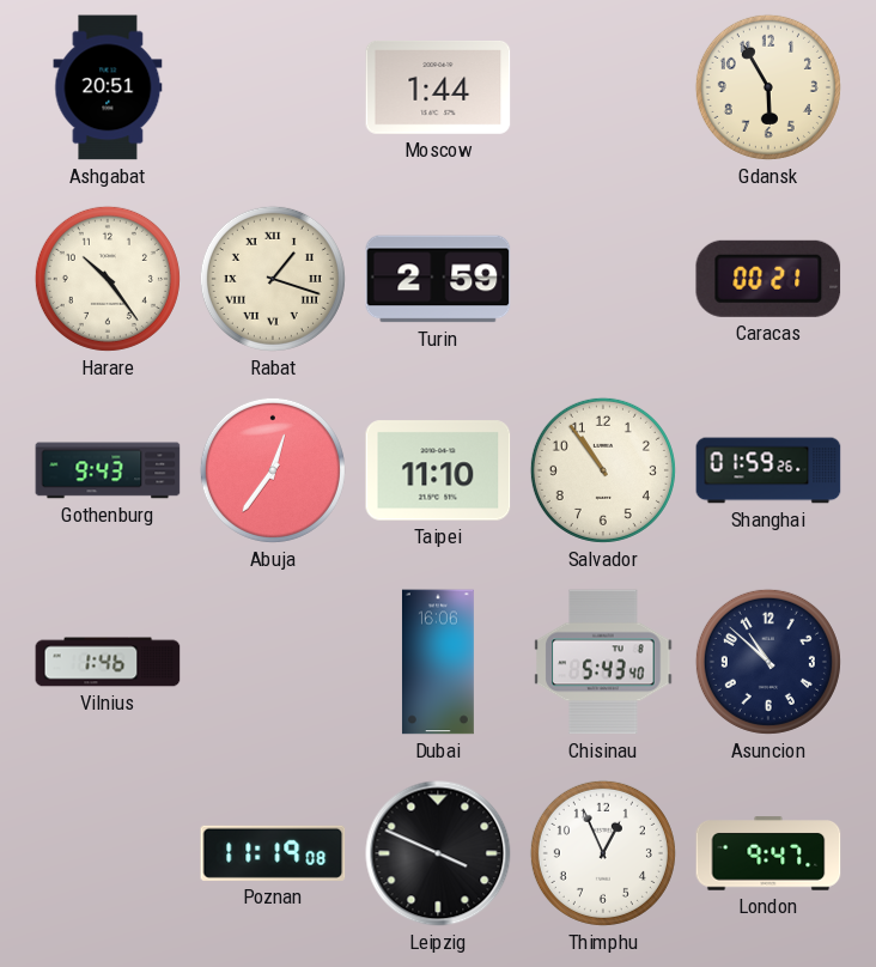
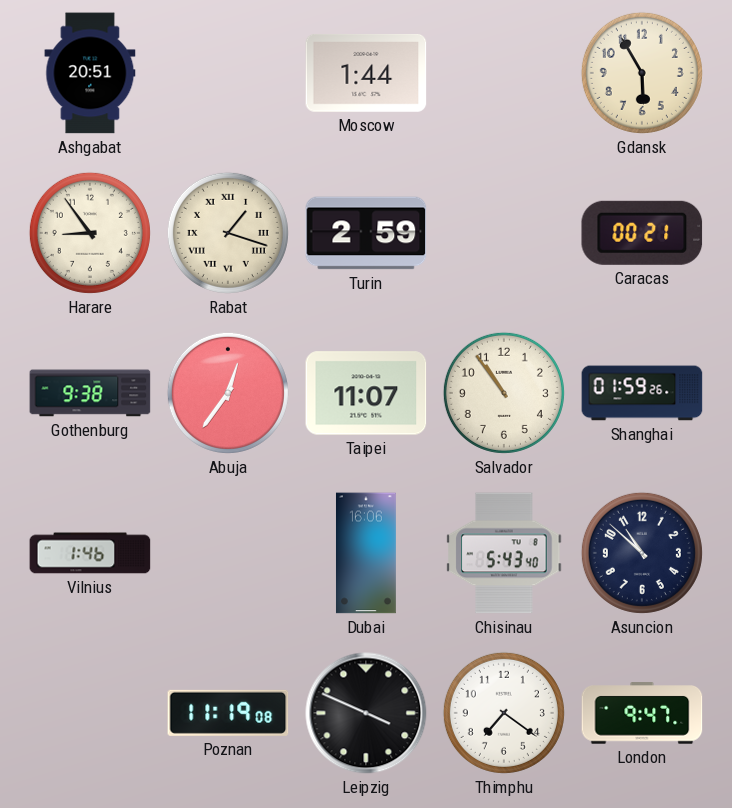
Harare: 10:24 -> 8:54 (90, 233)
Gothenburg: 9:43 -> 9:38 (90, 393)
Taipei: 11:10 -> 11:07 (366, 393)
Thimphu: 12:56 -> 7:21 (504, 713)
